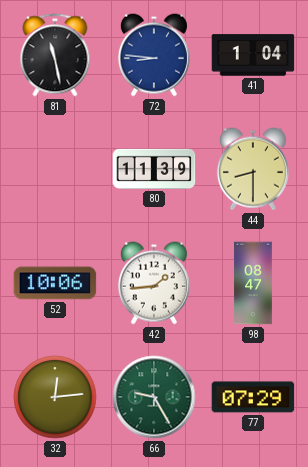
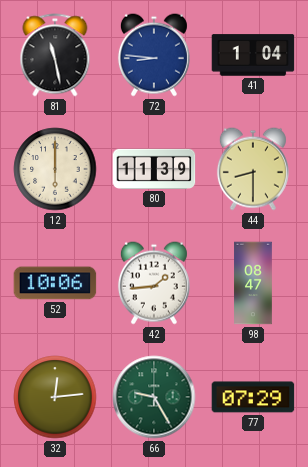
12: none -> 6:00 (55, 169)
